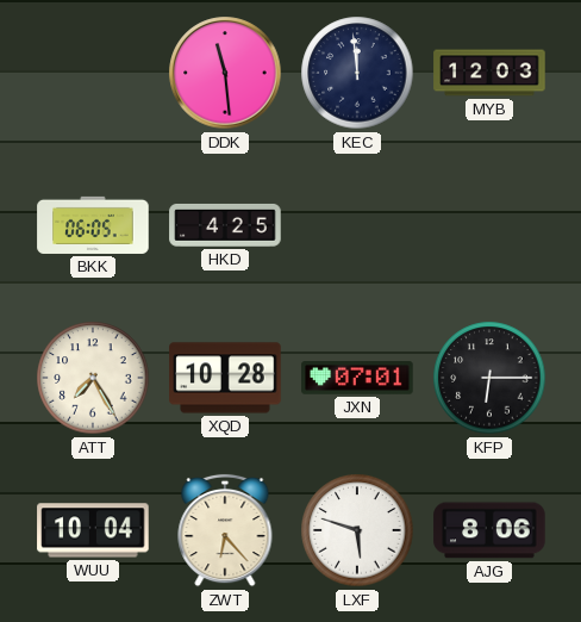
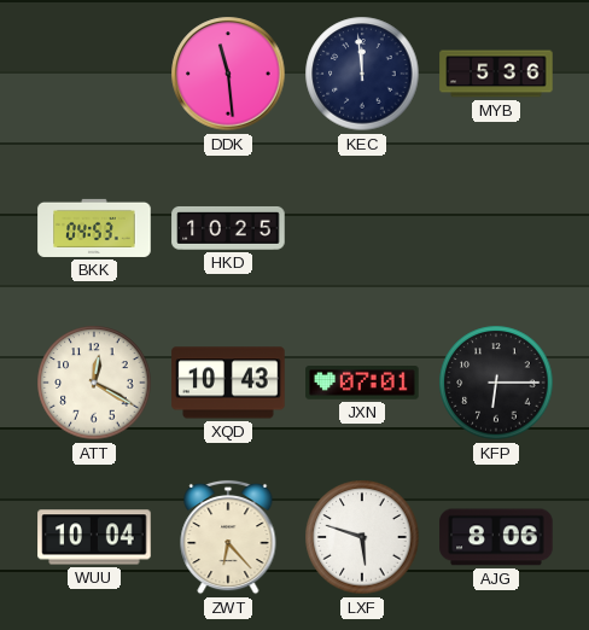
MYB: 12:03 -> 5:36 (496, 74)
BKK: 06:05 -> 04:53 (94, 228)
HKD: 4:25 -> 10:25 (228, 228)
ATT: 7:25 -> 12:20 (94, 383)
XQD: 10:28 -> 10:43 (228, 383)
